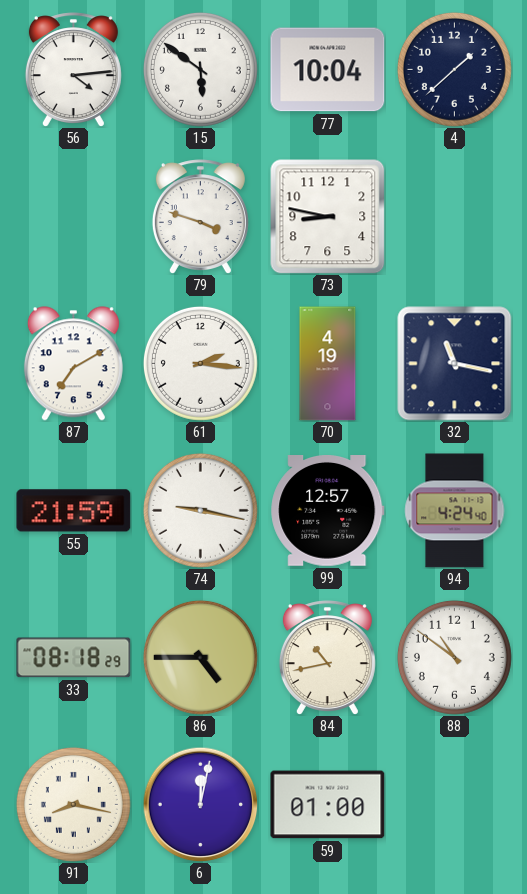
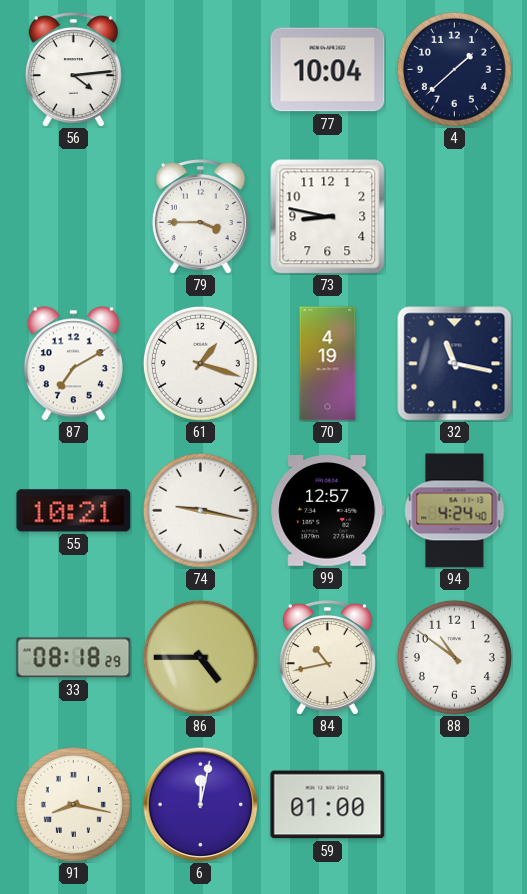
15: 5:51 -> none (200, 69)
79: 3:48 -> 3:45 (200, 216)
61: 2:16 -> 1:18 (200, 363)
55: 21:59 -> 10:21 (74, 511)
